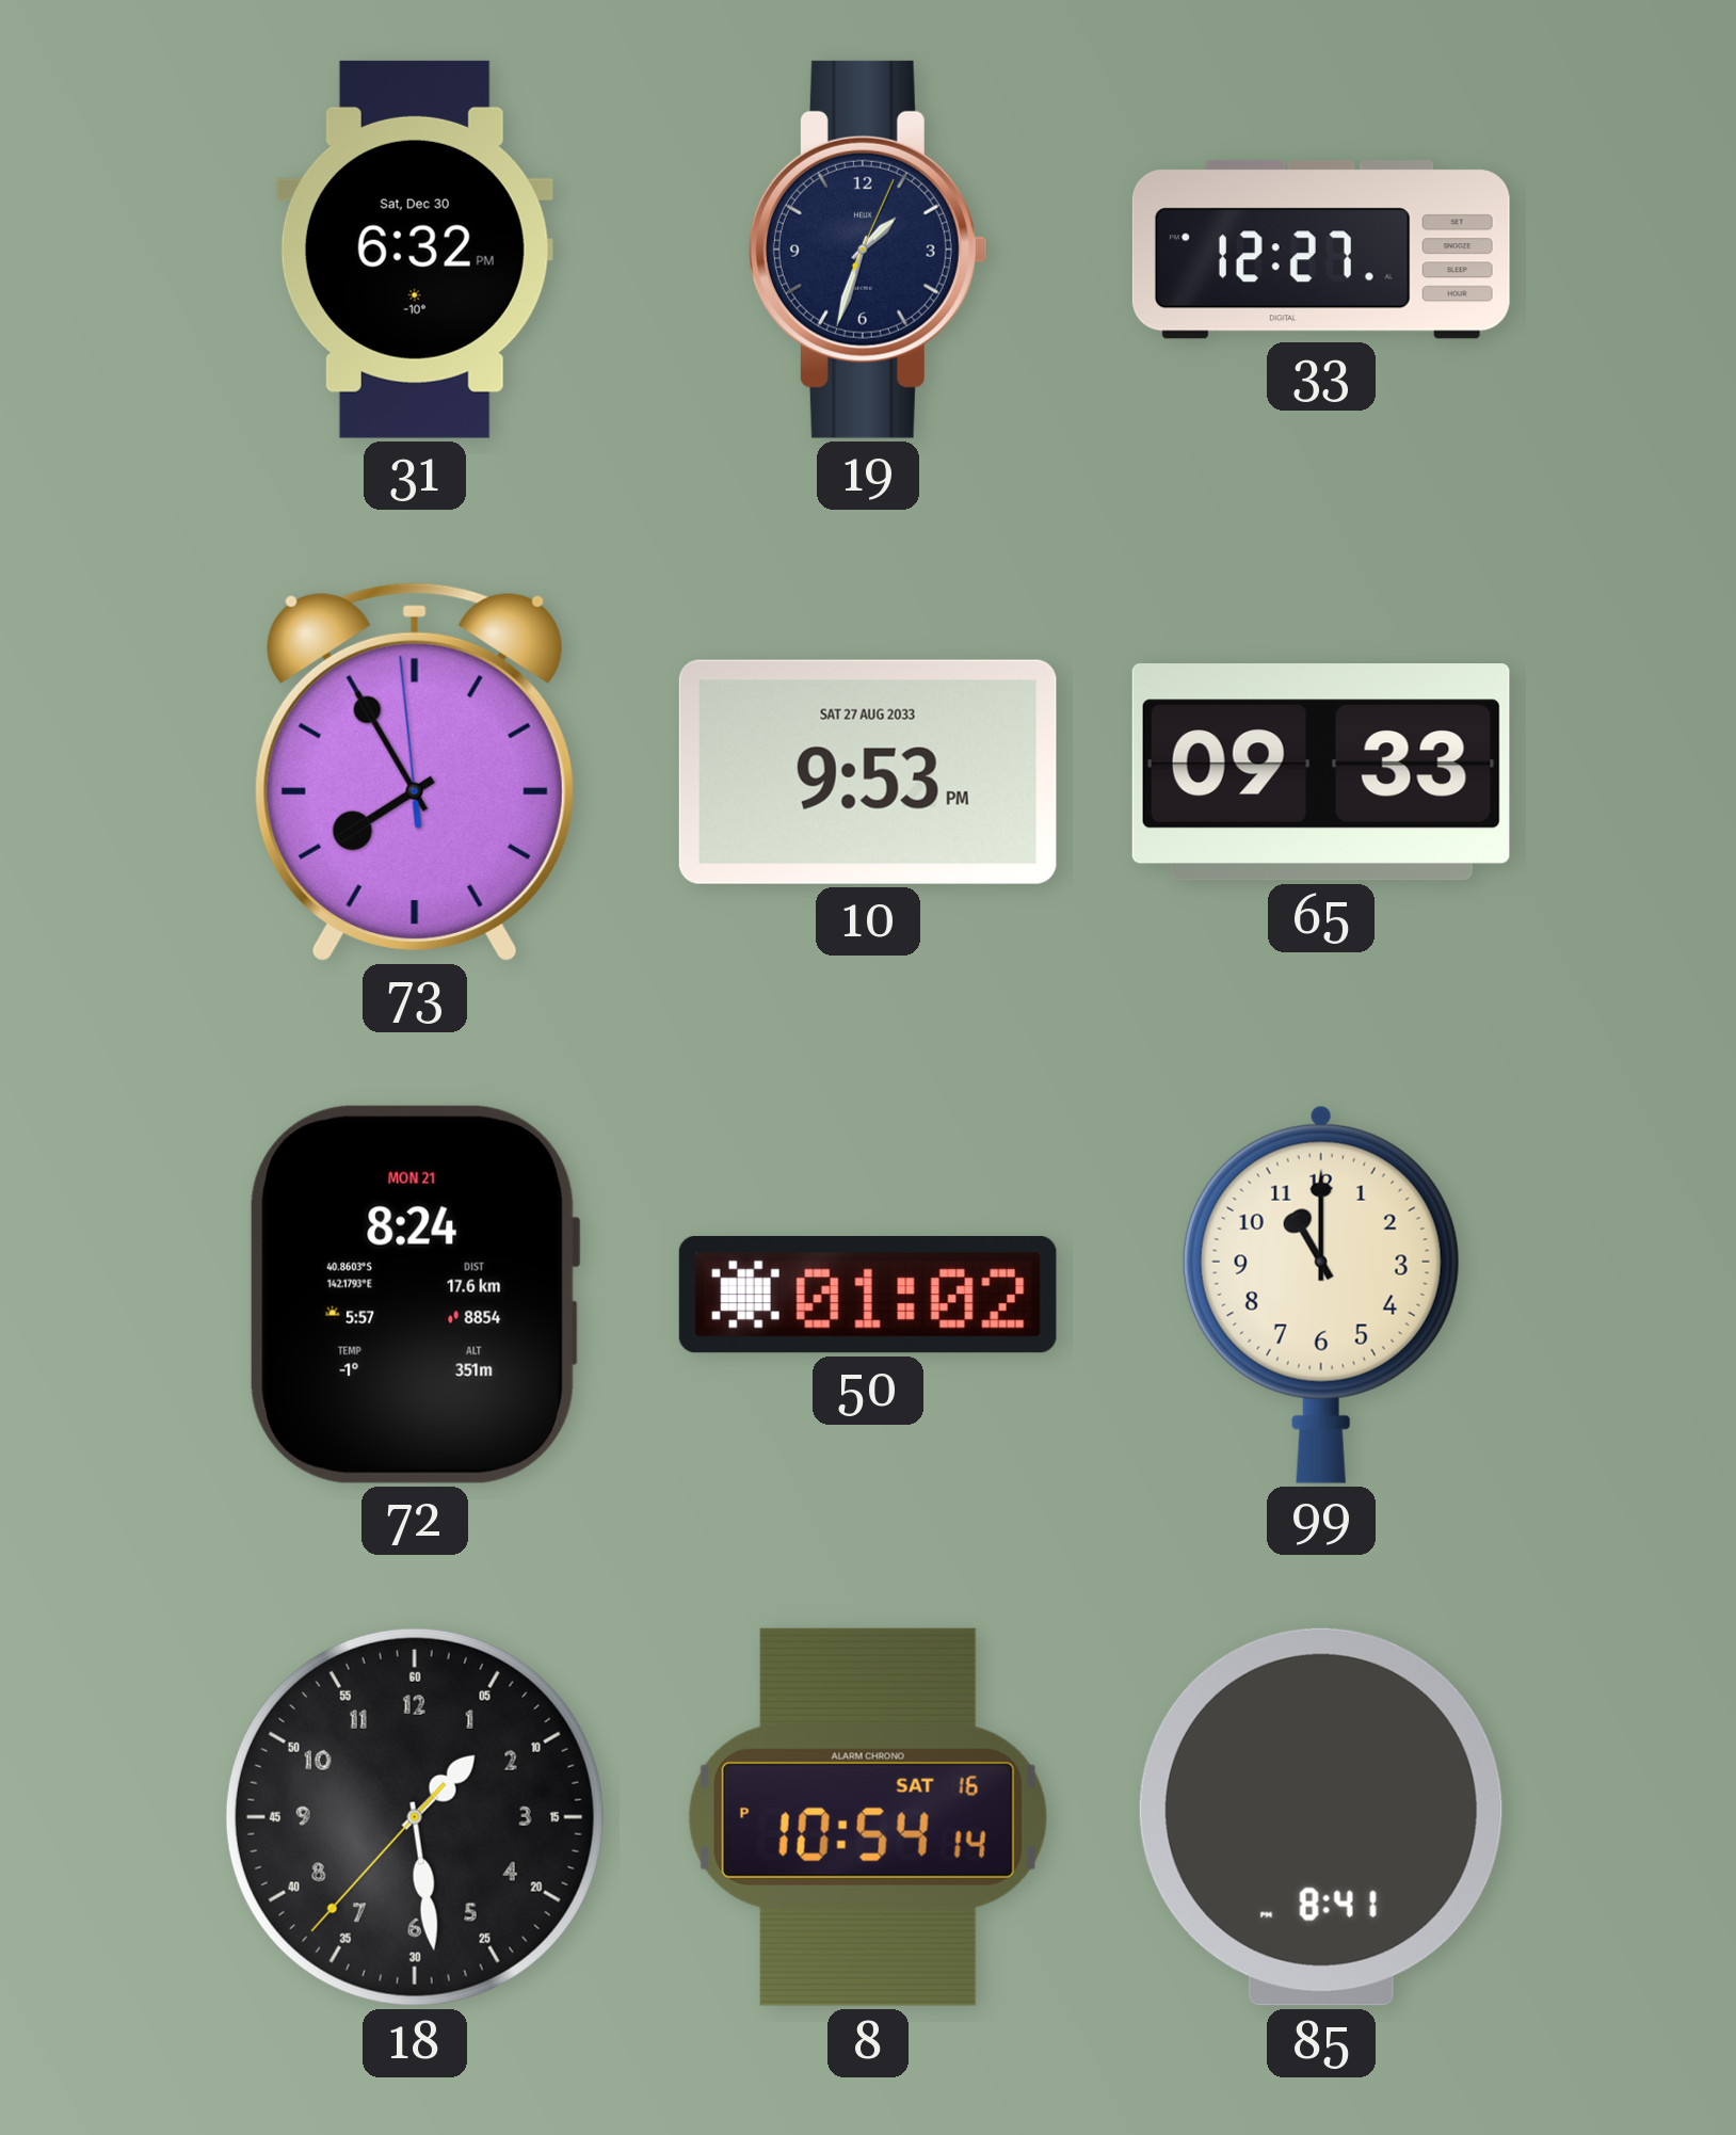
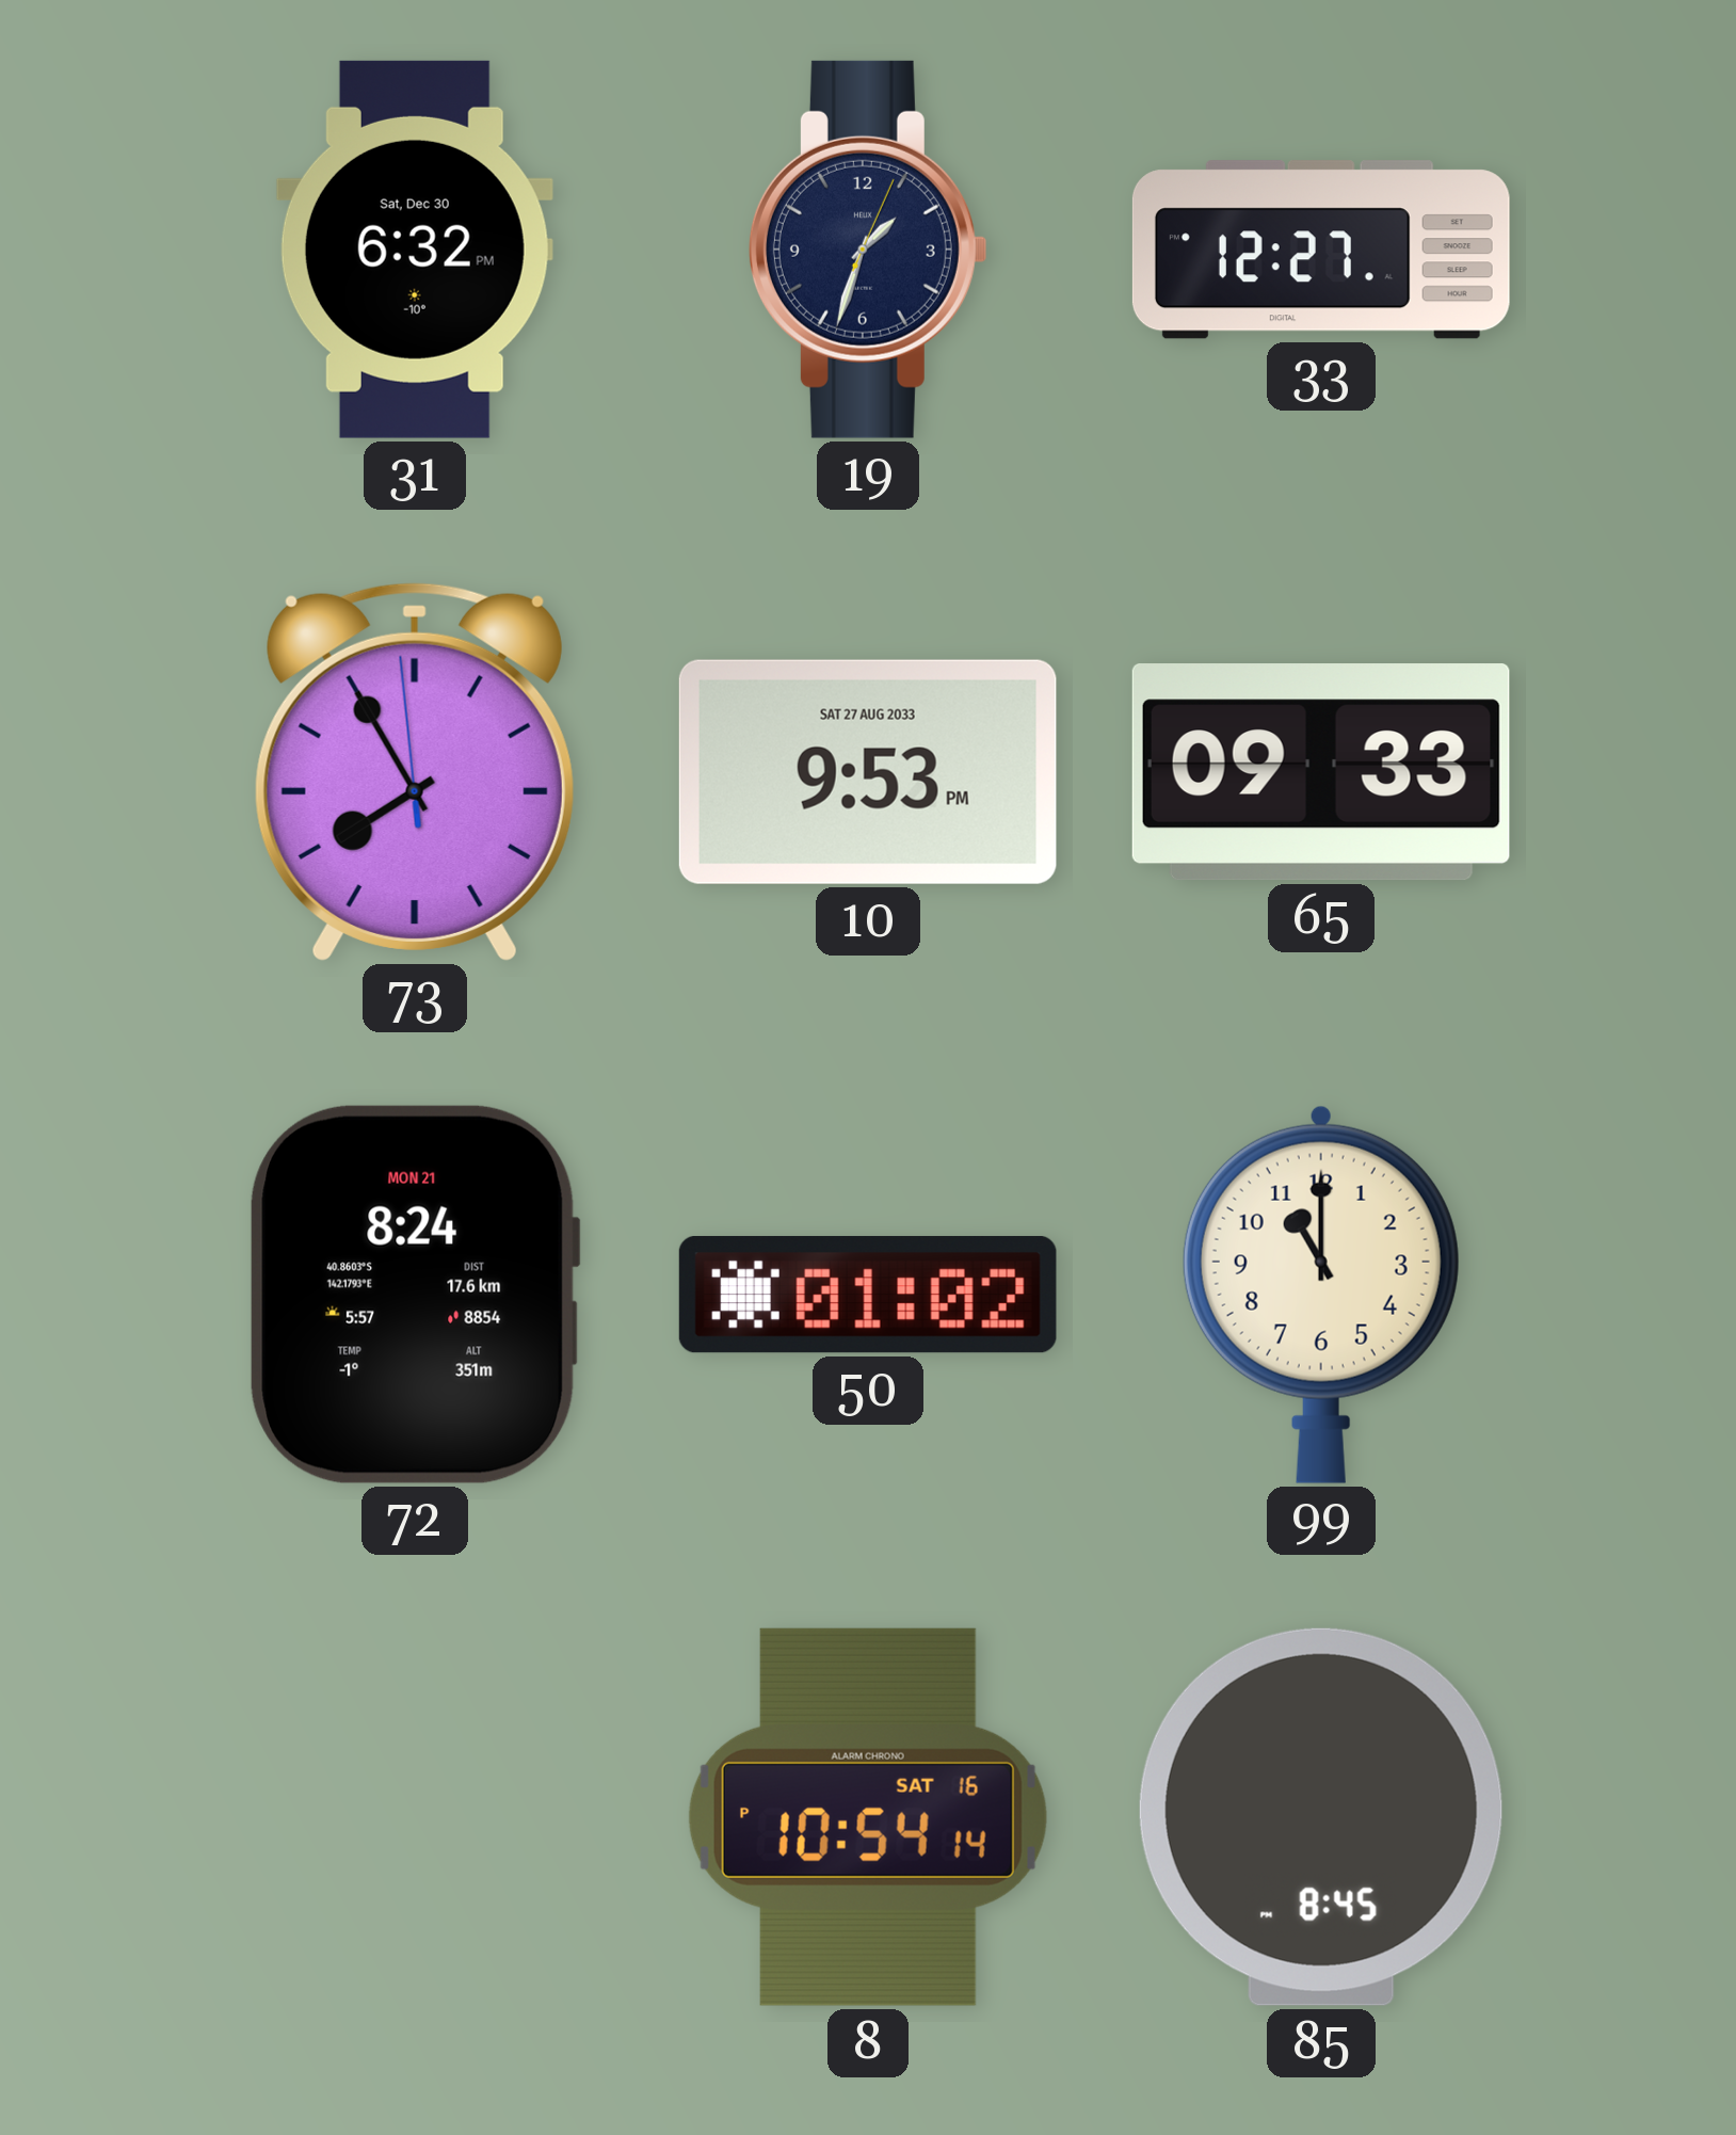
18: 1:28 -> none (415, 1817)
85: 8:41 -> 8:45 (1321, 1817)
